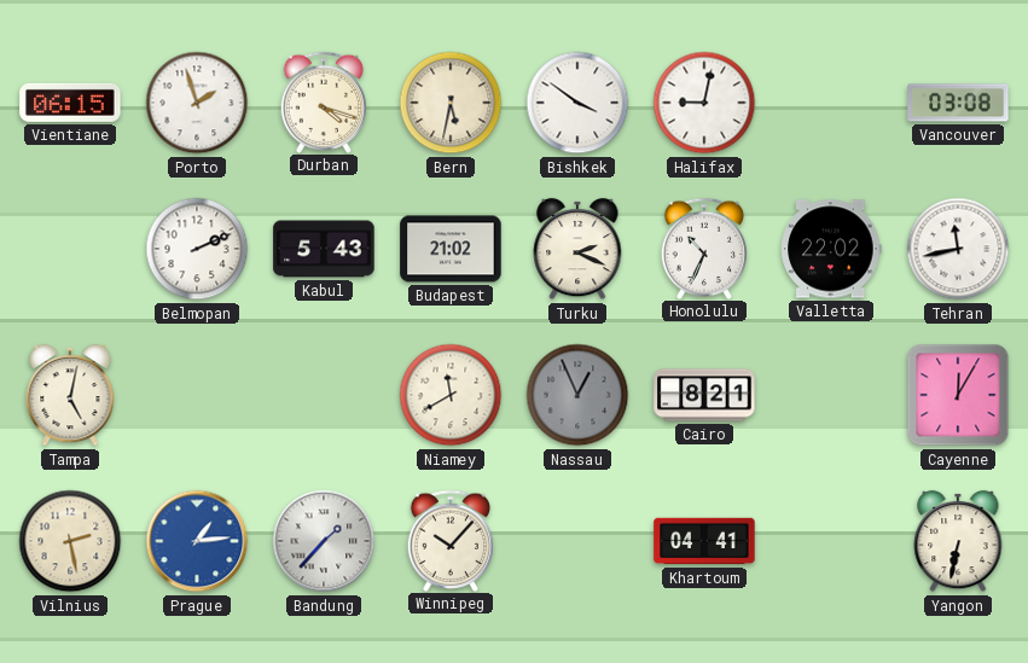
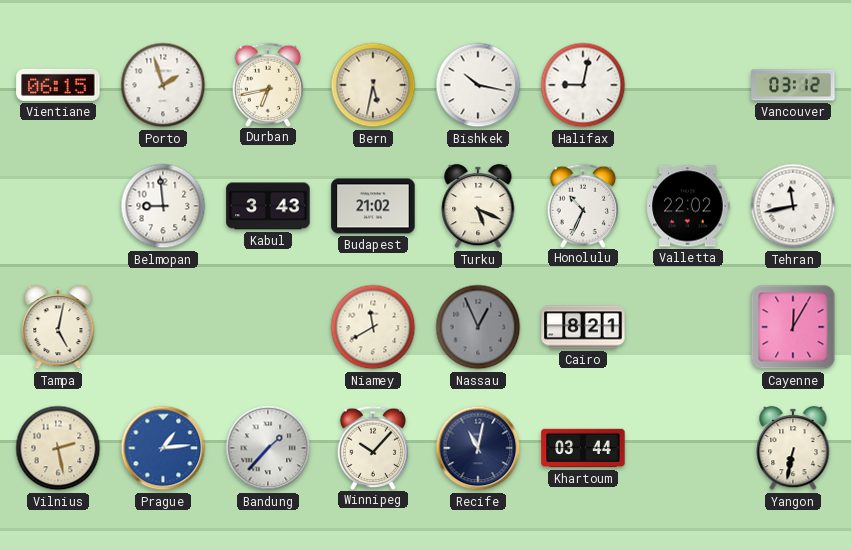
Durban: 4:18 -> 6:43 (268, 84)
Bishkek: 3:51 -> 10:17 (478, 85)
Vancouver: 03:08 -> 03:12 (793, 85)
Belmopan: 2:11 -> 8:59 (163, 206)
Kabul: 5:43 -> 3:43 (268, 206)
Turku: 2:19 -> 5:19 (478, 206)
Recife: none -> 11:02 (478, 448)
Khartoum: 04:41 -> 03:44 (583, 448)
